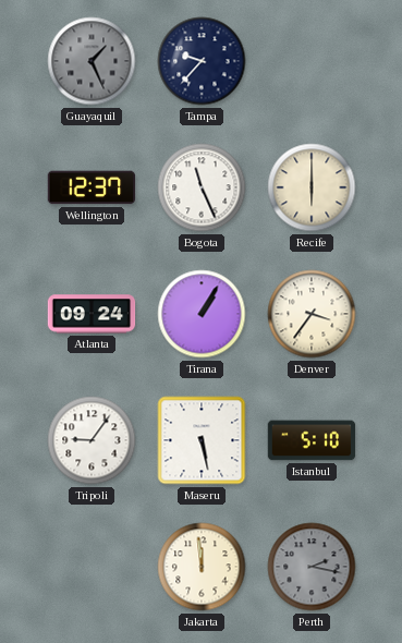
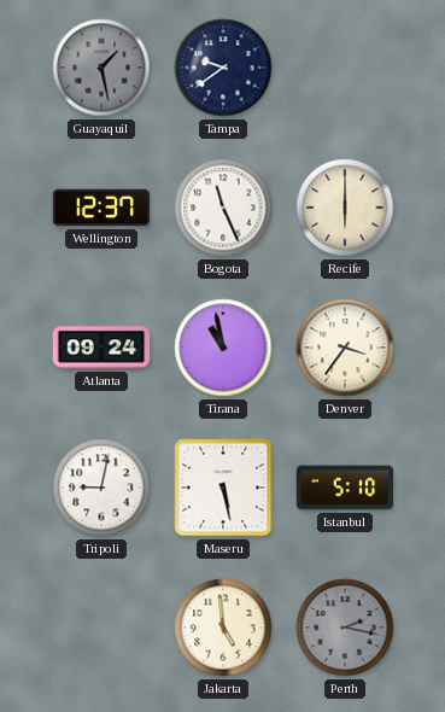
Guayaquil: 1:26 -> 1:28 (101, 68)
Tampa: 9:37 -> 9:39 (223, 68)
Tirana: 1:05 -> 10:58 (223, 348)
Tripoli: 9:06 -> 9:02 (101, 488)
Jakarta: 11:59 -> 4:59 (223, 628)
